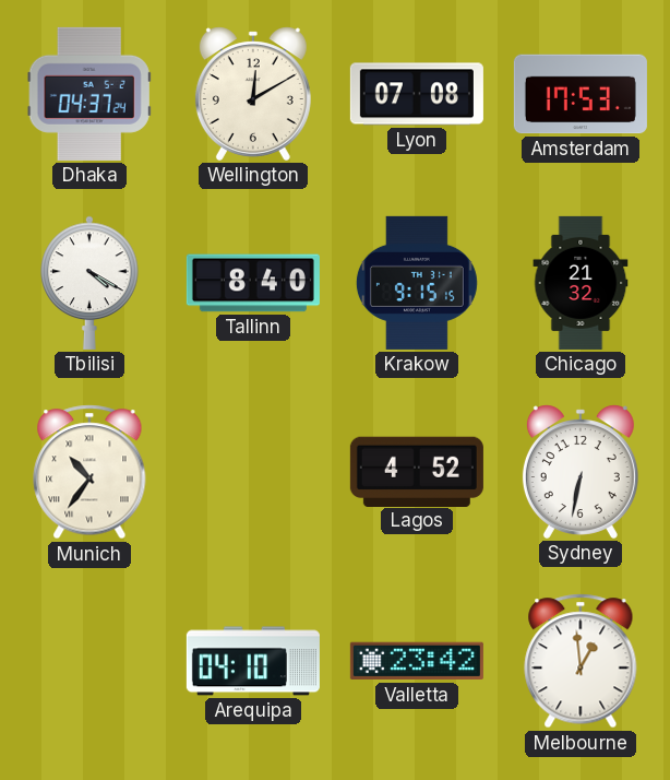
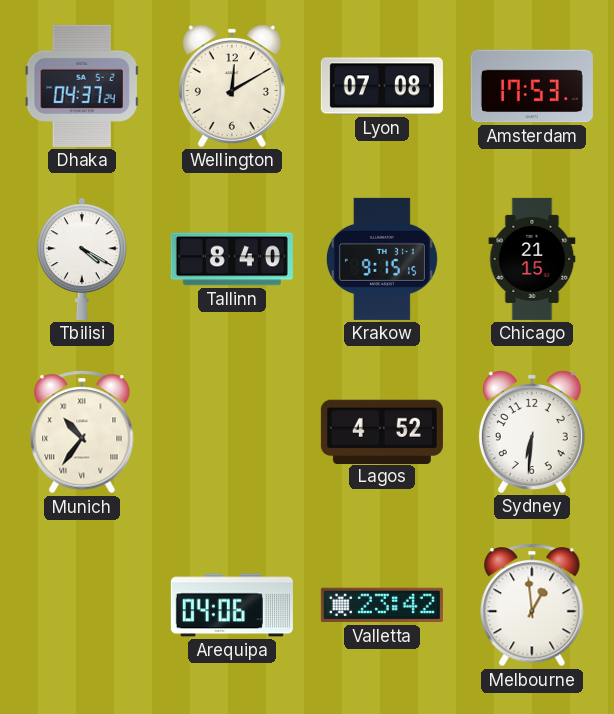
Chicago: 21:32 -> 21:15 (532, 259)
Sydney: 6:32 -> 6:31 (532, 432)
Arequipa: 04:10 -> 04:06 (232, 605)
